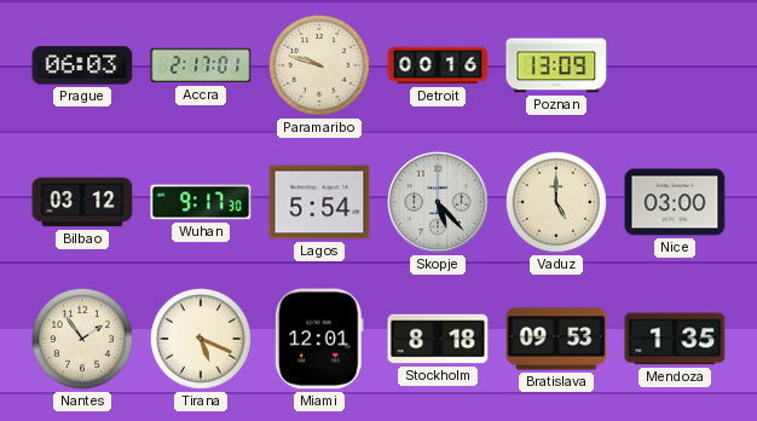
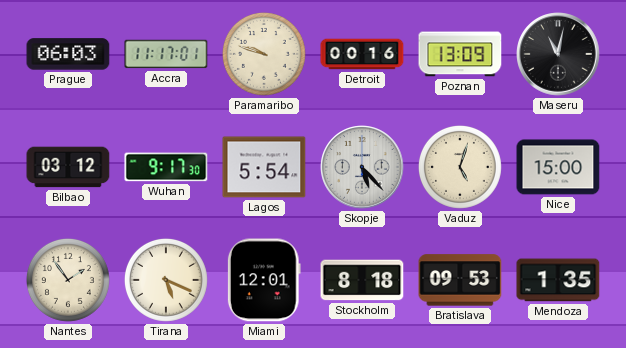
Accra: 2:17 -> 11:17 (166, 54)
Maseru: none -> 11:02 (558, 54)
Vaduz: 5:00 -> 5:03 (460, 167)
Nice: 03:00 -> 15:00 (558, 167)
